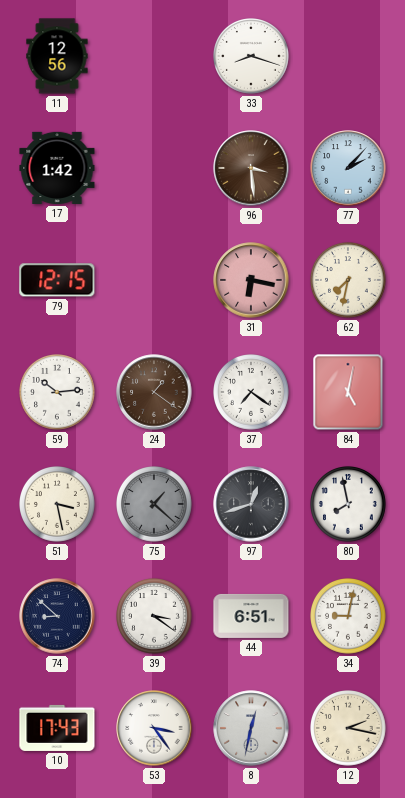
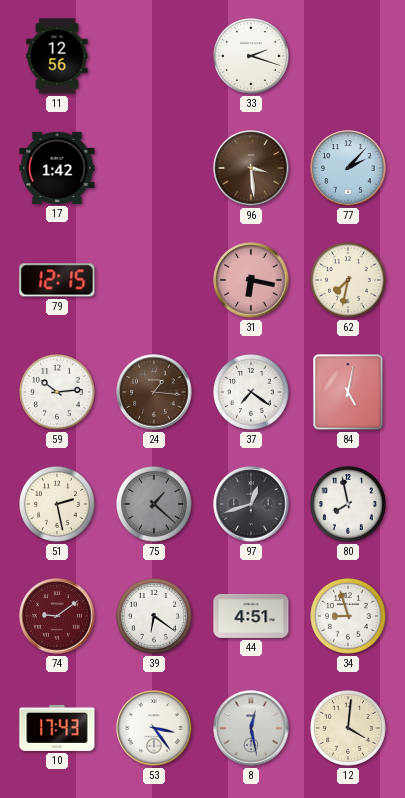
33: 8:18 -> 2:18 (252, 57)
24: 1:21 -> 1:16 (154, 392)
51: 3:28 -> 2:28 (58, 505)
74: 8:52 -> 9:09 (57, 616)
74 dial: navy -> burgundy (57, 616)
39: 3:21 -> 6:21 (155, 617)
44: 6:51 -> 4:51 (251, 616)
34: 9:02 -> 8:57 (349, 617)
8: 12:32 -> 12:28 (251, 728)
12: 2:17 -> 4:01 (349, 729)
